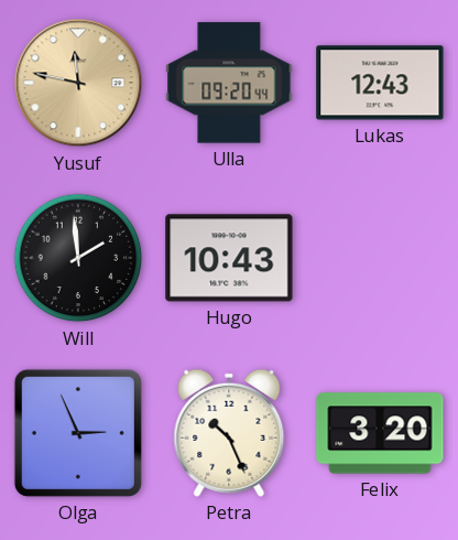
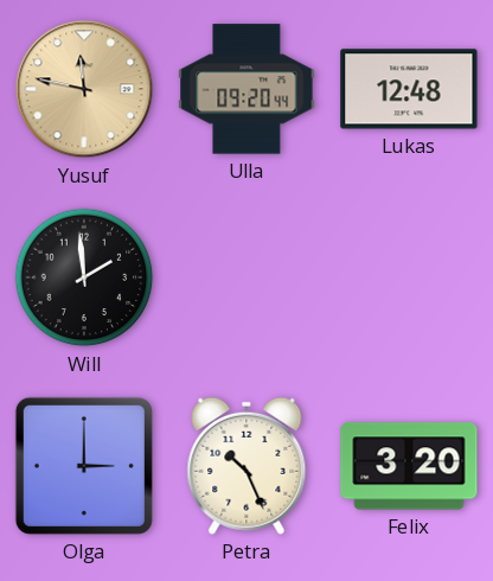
Lukas: 12:43 -> 12:48 (409, 89)
Hugo: 10:43 -> none (229, 258)
Olga: 2:56 -> 3:00 (84, 466)
